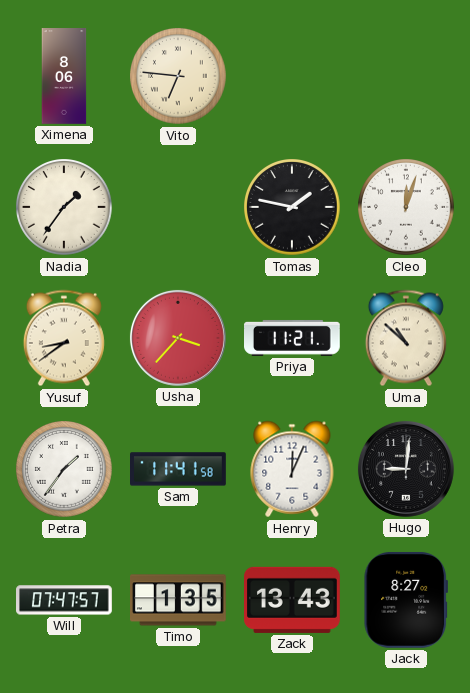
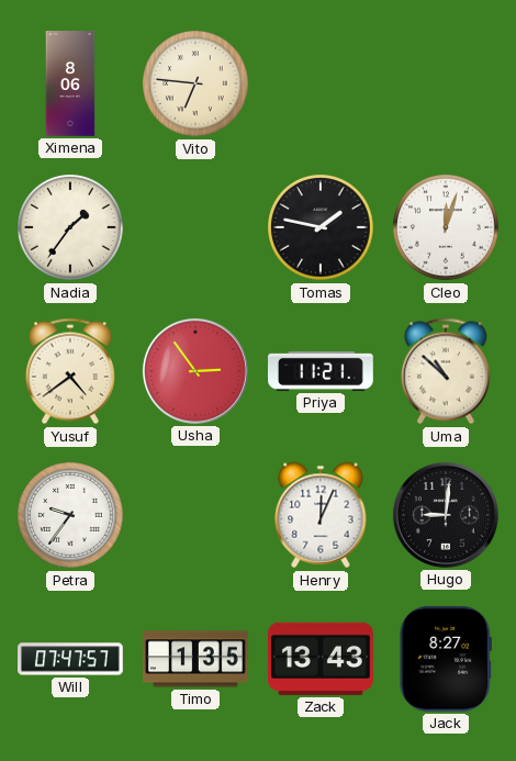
Yusuf: 8:39 -> 4:39 (70, 371)
Usha: 3:37 -> 2:54 (195, 371)
Petra: 1:36 -> 9:36 (70, 515)
Sam: 11:41 -> none (179, 469)
